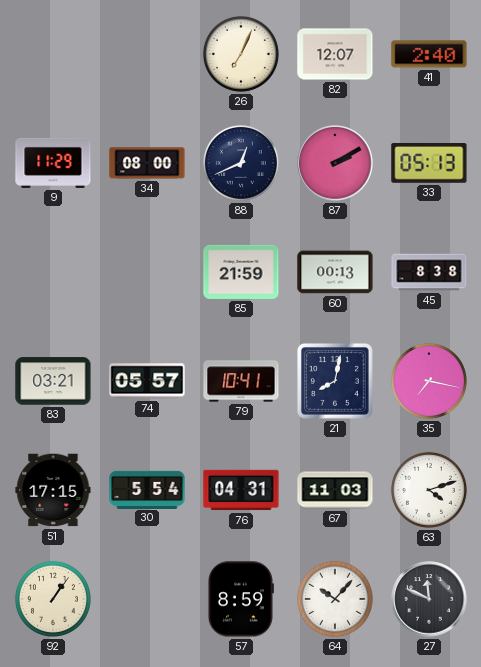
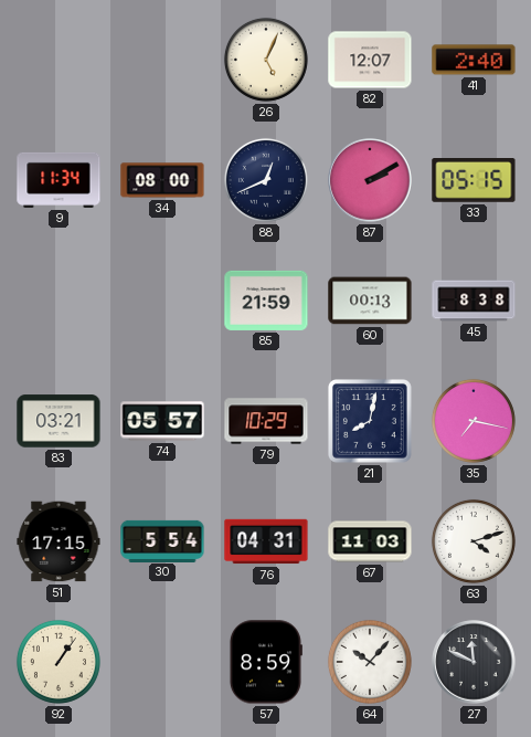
26: 7:04 -> 5:04 (266, 60)
9: 11:29 -> 11:34 (59, 180)
33: 05:13 -> 05:15 (474, 181)
79: 10:41 -> 10:29 (266, 421)
